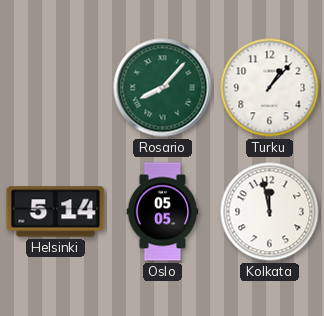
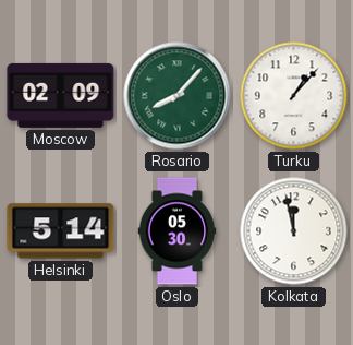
Moscow: none -> 02:09 (61, 95)
Oslo: 05:05 -> 05:30 (178, 231)
